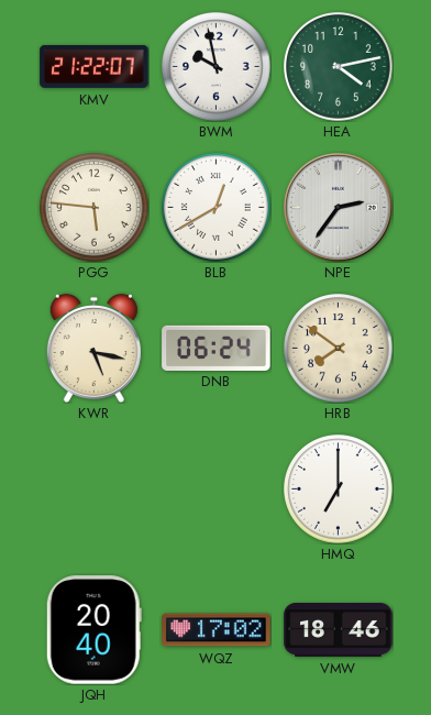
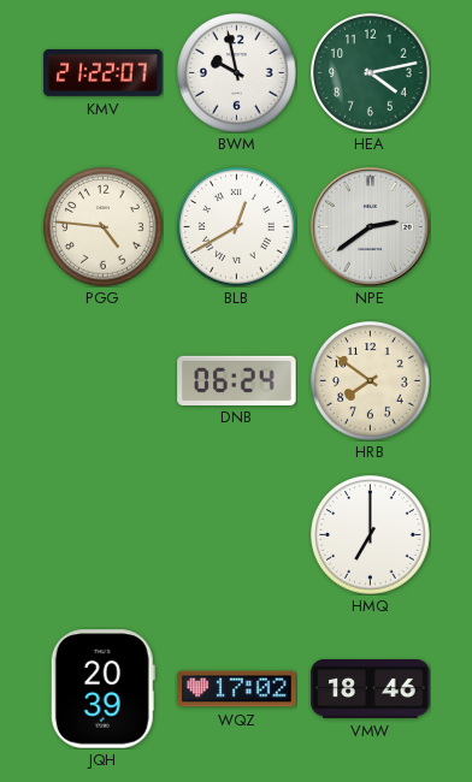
PGG: 5:46 -> 4:46 (104, 227)
NPE: 2:36 -> 2:39 (370, 226)
KWR: 5:17 -> none (93, 348)
JQH: 20:40 -> 20:39 (102, 689)
